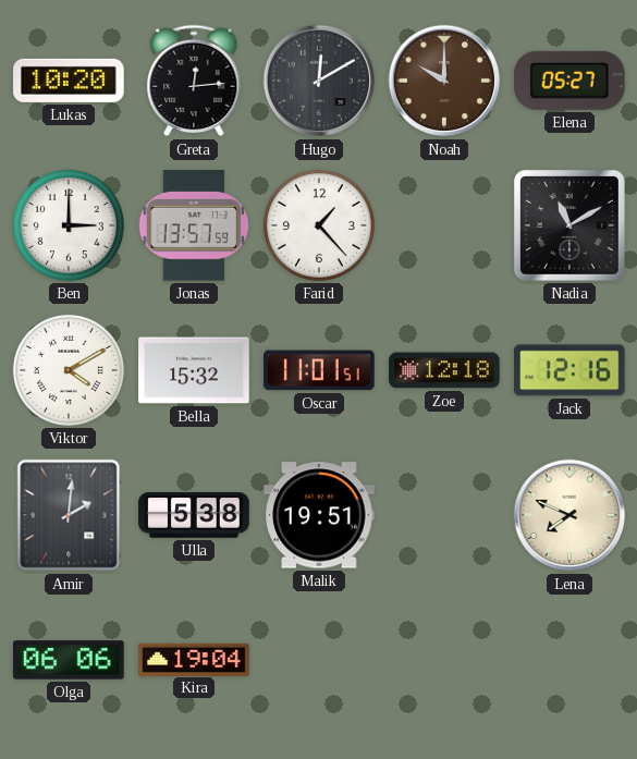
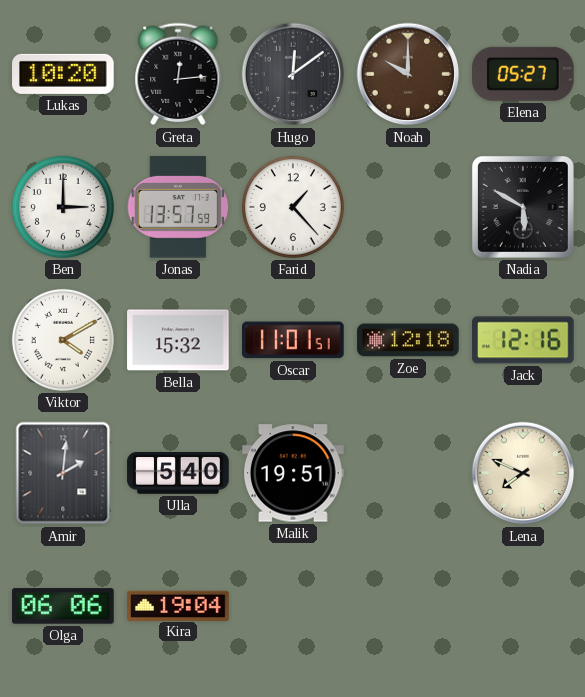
Hugo: 12:10 -> 12:09 (293, 74)
Nadia: 11:10 -> 5:50 (523, 207)
Ulla: 5:38 -> 5:40 (178, 474)
